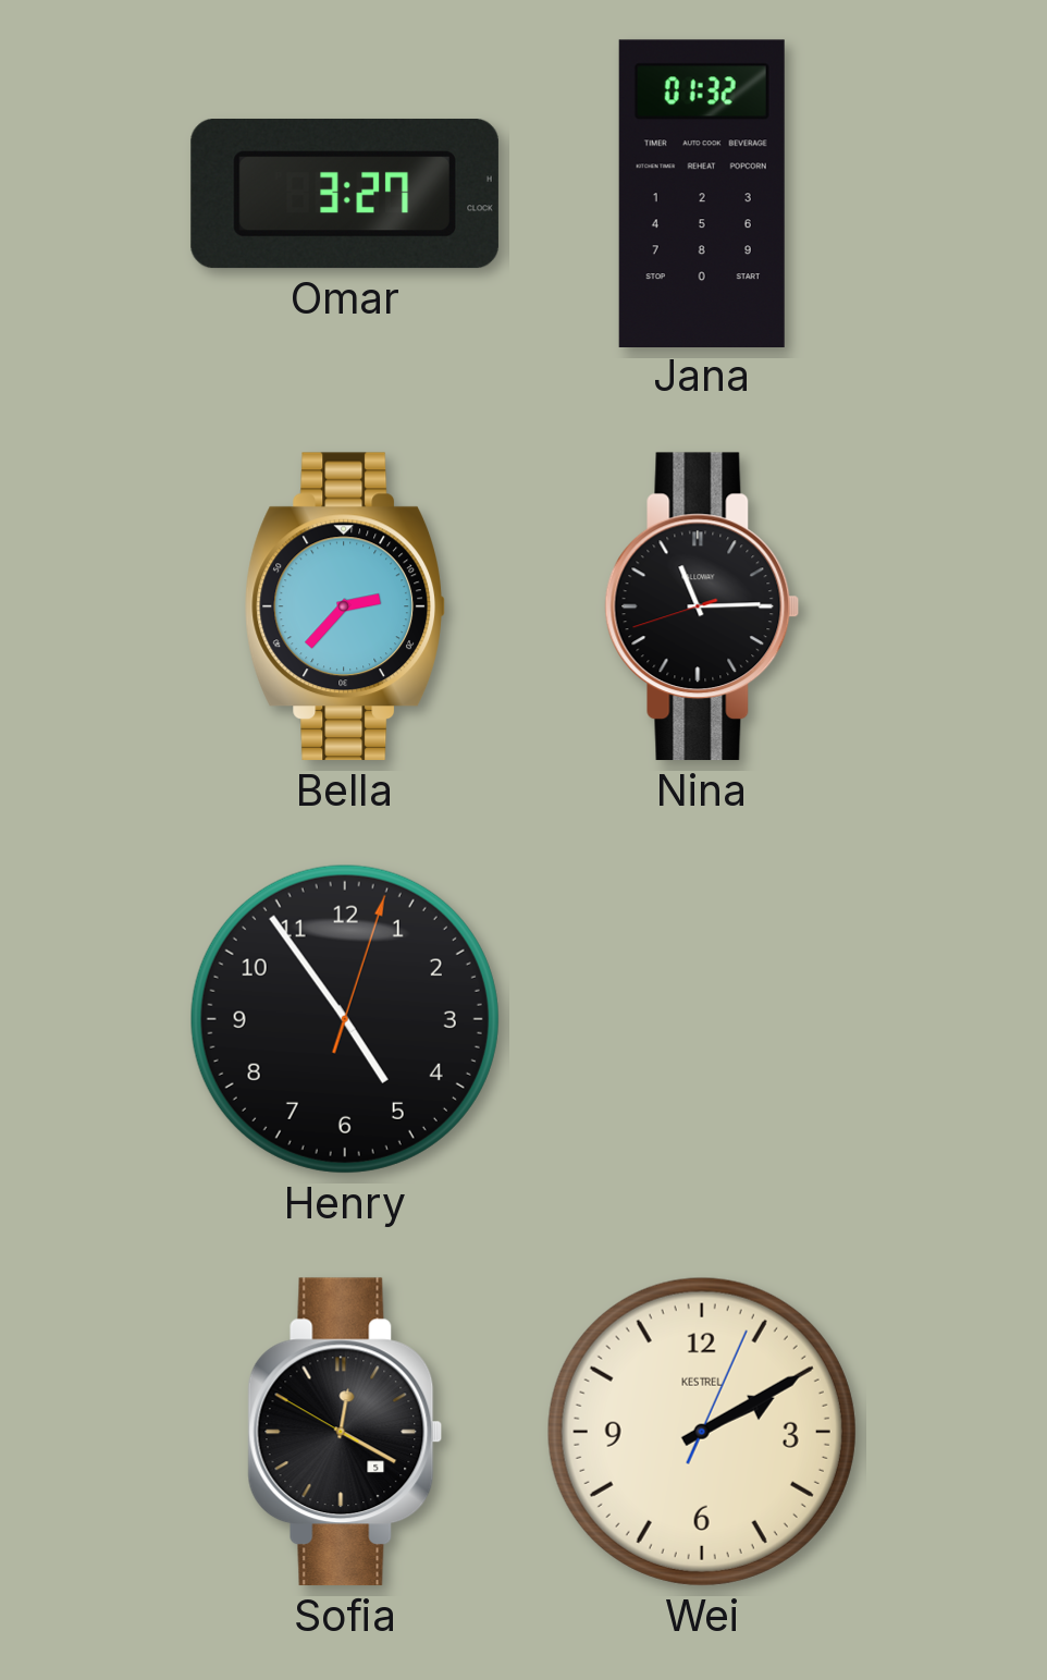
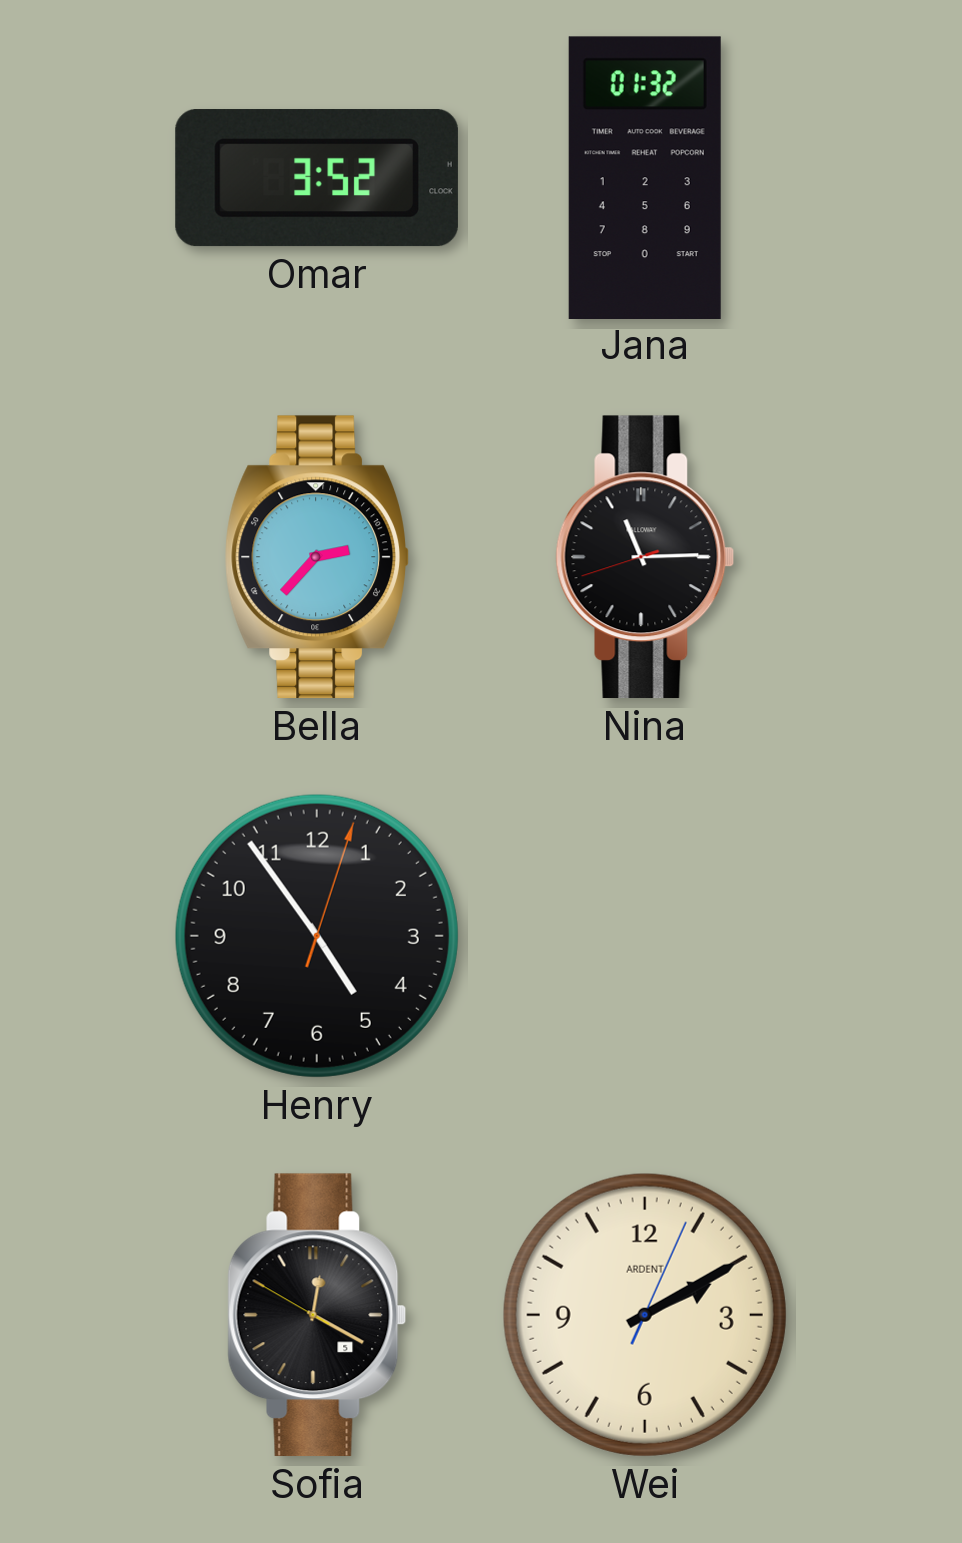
Omar: 3:27 -> 3:52 (317, 178)
Wei brand: KESTREL -> ARDENT (645, 1315)
